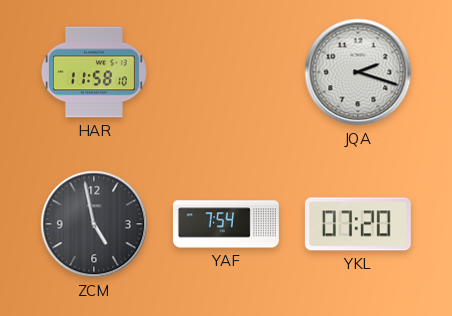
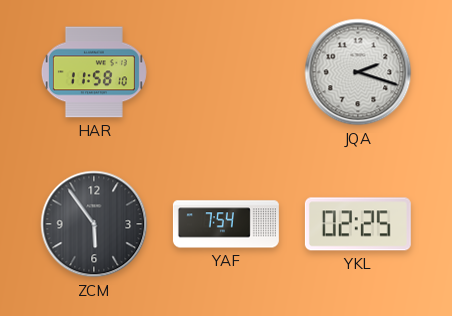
ZCM: 4:58 -> 5:54 (94, 224)
YKL: 07:20 -> 02:25 (358, 224)
